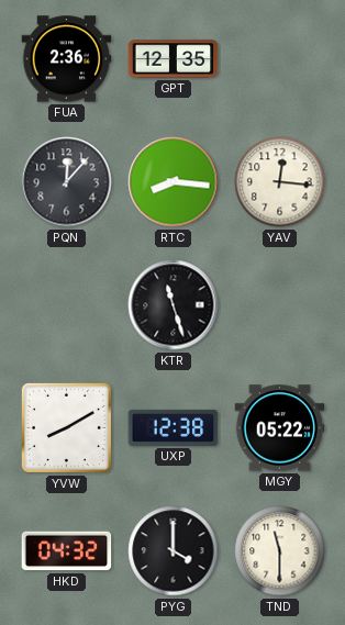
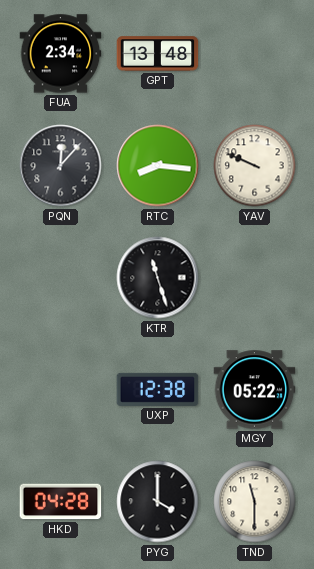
FUA: 2:36 -> 2:34 (61, 54)
GPT: 12:35 -> 13:48 (158, 54)
YAV: 12:16 -> 9:49 (255, 166)
YVW: 8:10 -> none (66, 427)
HKD: 04:32 -> 04:28 (61, 502)
